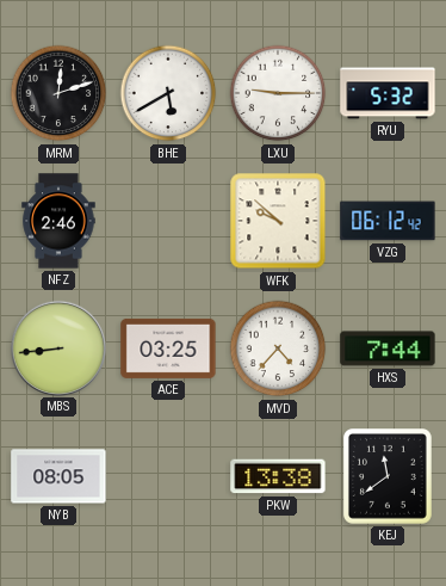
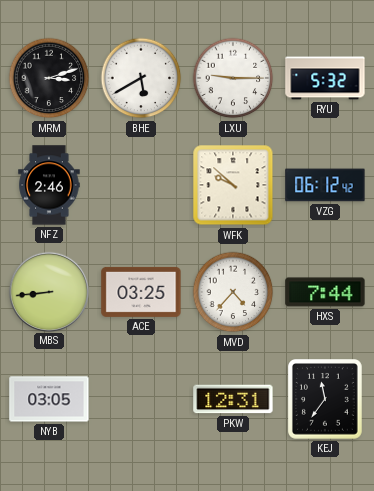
MRM: 12:12 -> 3:12 (49, 78)
NYB: 08:05 -> 03:05 (49, 399)
PKW: 13:38 -> 12:31 (233, 399)
KEJ: 11:39 -> 11:36 (326, 400)
